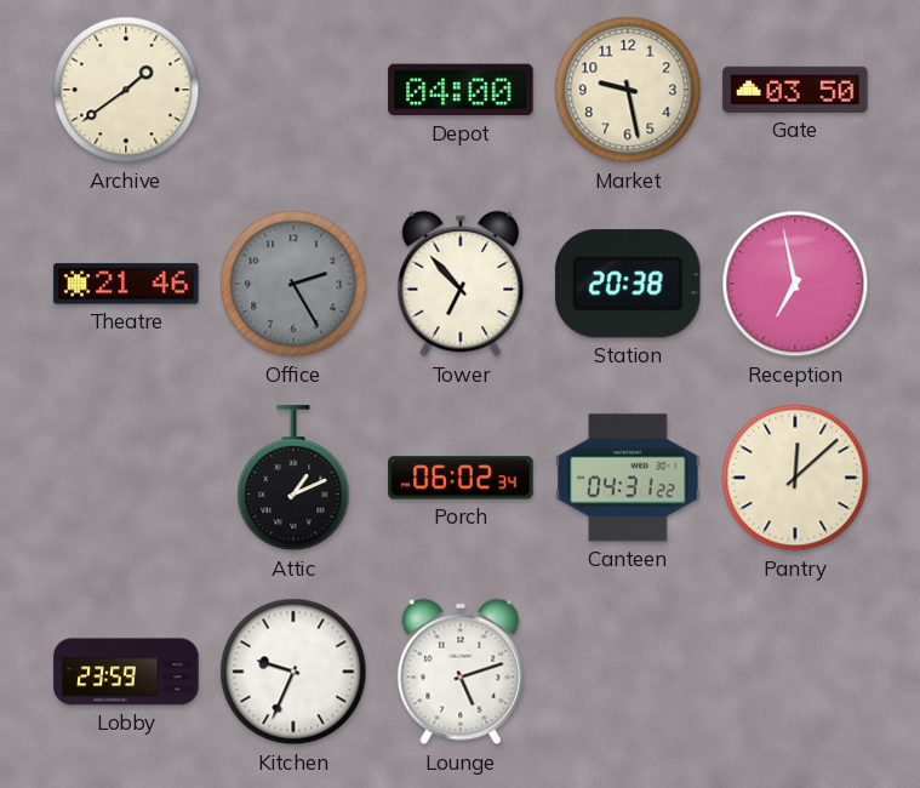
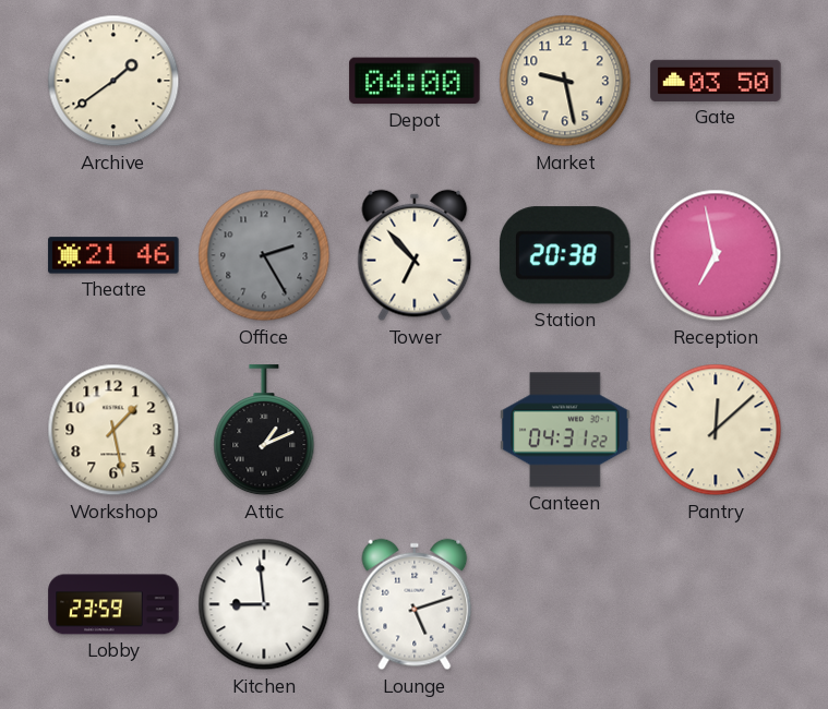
Workshop: none -> 1:28 (113, 430)
Porch: 06:02 -> none (461, 478)
Kitchen: 9:34 -> 8:59 (264, 604)
